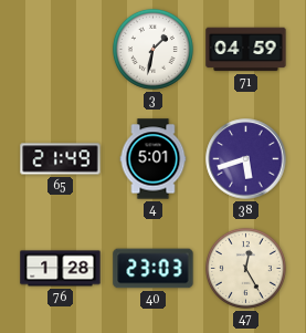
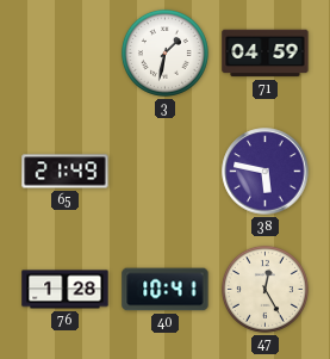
4: 5:01 -> none (154, 159)
38: 5:42 -> 5:47 (266, 172)
40: 23:03 -> 10:41 (166, 290)
